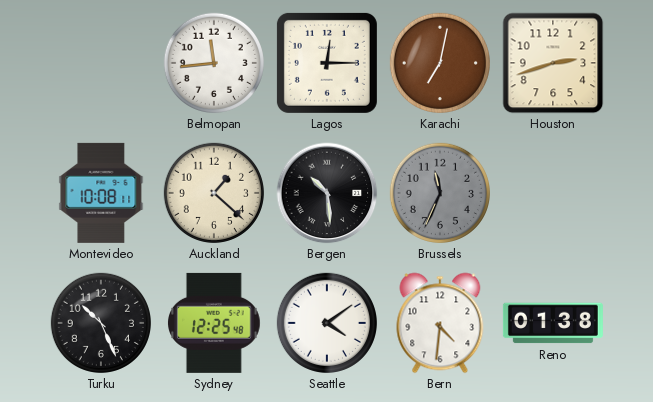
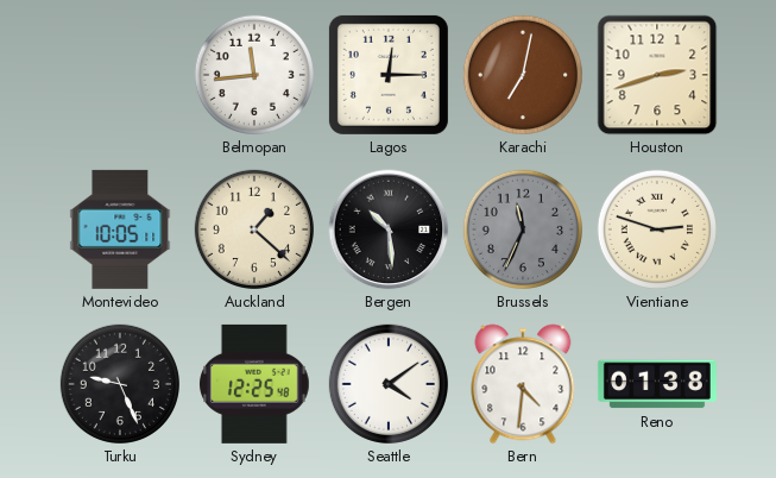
Montevideo: 10:08 -> 10:05 (120, 229)
Vientiane: none -> 2:48 (657, 229)
Turku: 10:26 -> 9:26 (120, 384)
